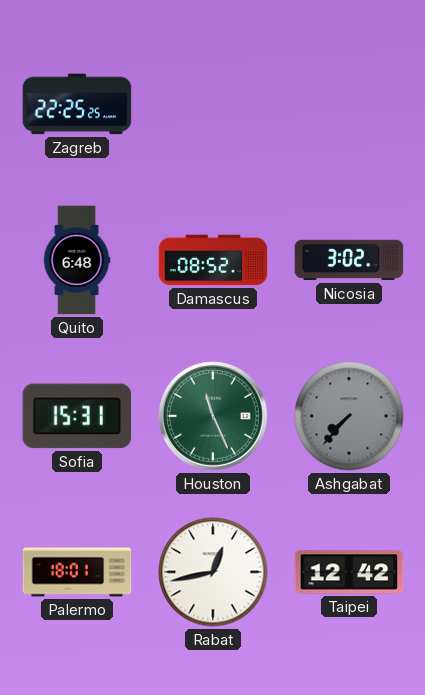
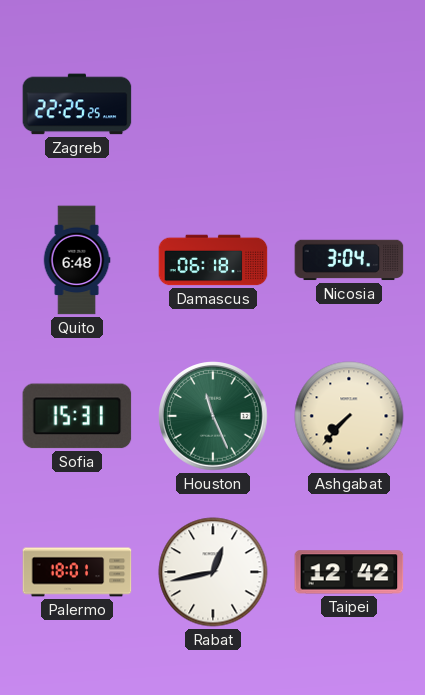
Damascus: 08:52 -> 06:18 (213, 260)
Nicosia: 3:02 -> 3:04 (349, 260)
Ashgabat dial: grey -> cream (349, 416)
